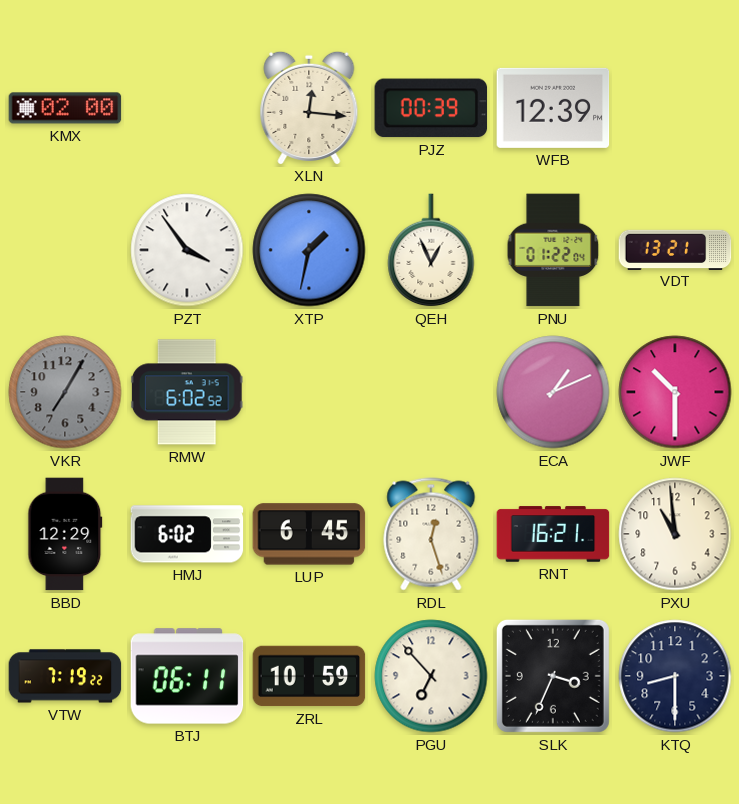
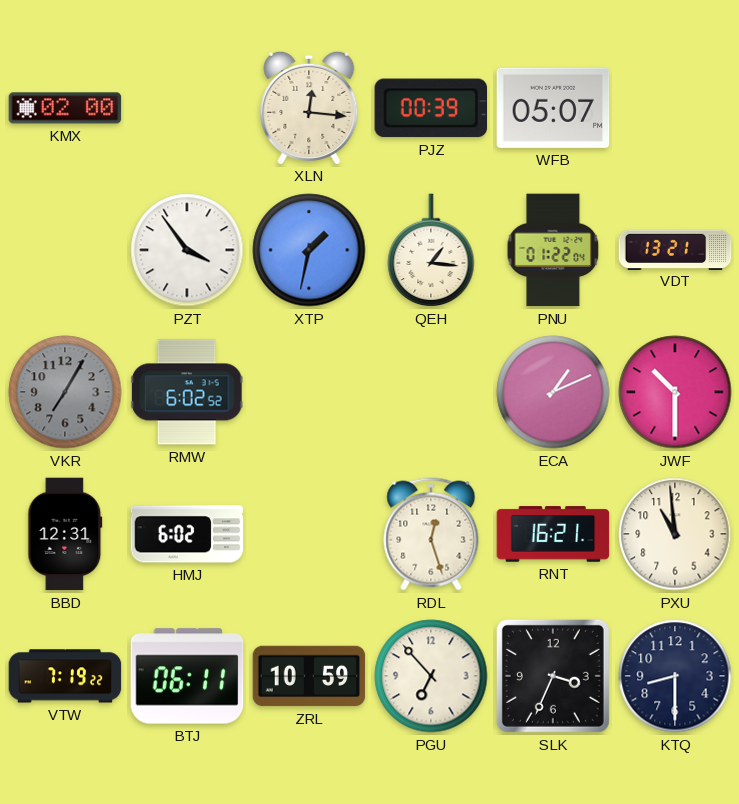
WFB: 12:39 -> 05:07 (553, 108)
QEH: 12:56 -> 1:16 (431, 251)
BBD: 12:29 -> 12:31 (65, 534)
LUP: 6:45 -> none (309, 534)
